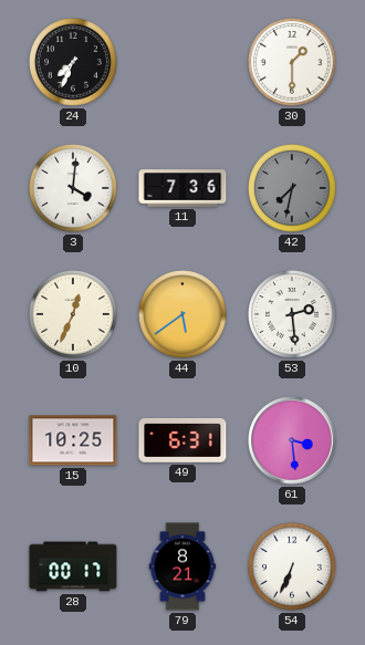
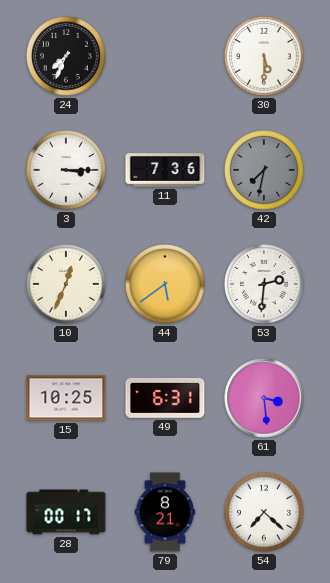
30: 1:30 -> 5:30 (265, 57)
3: 4:01 -> 3:15 (67, 171)
53: 2:29 -> 2:31 (265, 285)
54: 6:34 -> 7:22 (265, 513)
